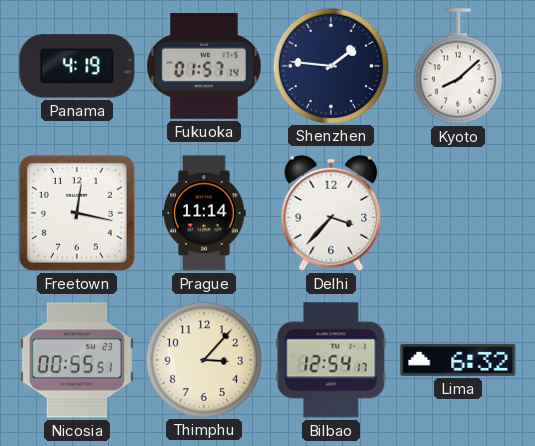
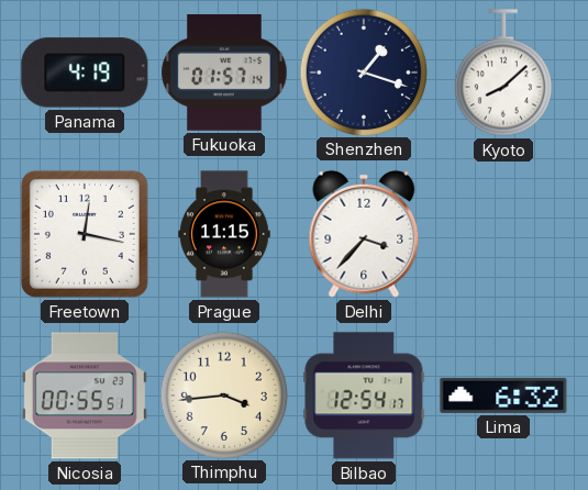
Shenzhen: 1:46 -> 1:18 (363, 71)
Prague: 11:14 -> 11:15 (224, 234)
Thimphu: 3:07 -> 3:44 (223, 394)
